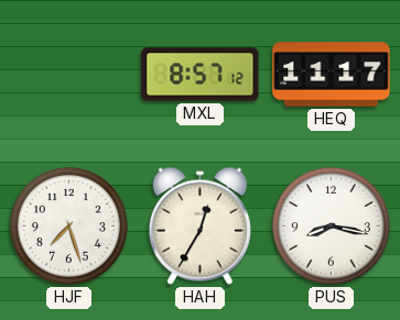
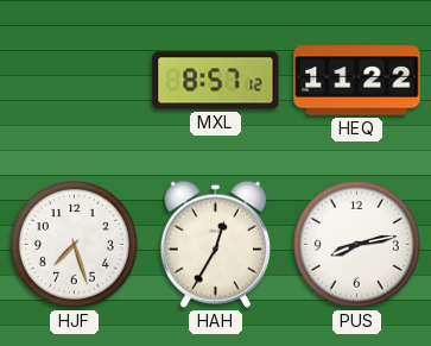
HEQ: 11:17 -> 11:22 (357, 81)
PUS: 8:17 -> 8:13 (356, 244)
